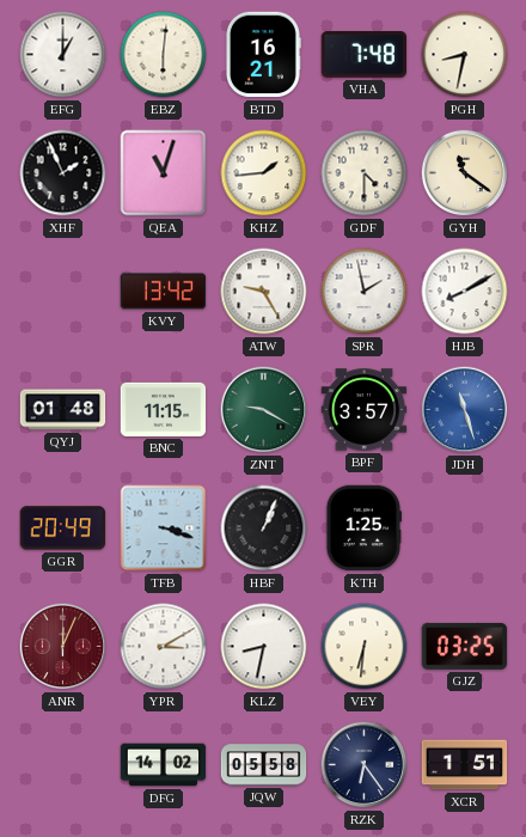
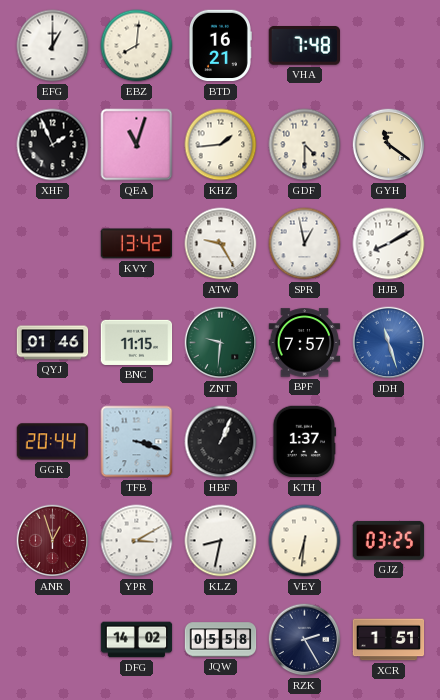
EBZ: 6:01 -> 8:01 (137, 46)
PGH: 8:32 -> none (465, 55)
SPR: 1:58 -> 12:58 (305, 244)
QYJ: 01:48 -> 01:46 (53, 343)
ZNT: 9:20 -> 9:31 (221, 343)
BPF: 3:57 -> 7:57 (305, 343)
GGR: 20:49 -> 20:44 (53, 442)
KTH: 1:25 -> 1:37 (303, 442)
ANR: 12:04 -> 12:57 (53, 541)
RZK: 6:24 -> 2:25 (305, 640)
